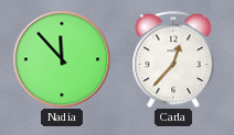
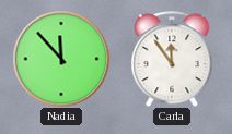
Carla: 12:37 -> 11:54 (172, 59)
